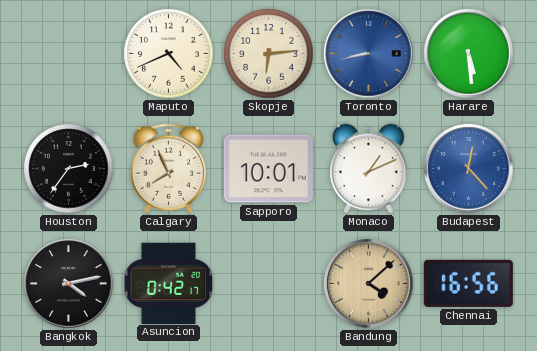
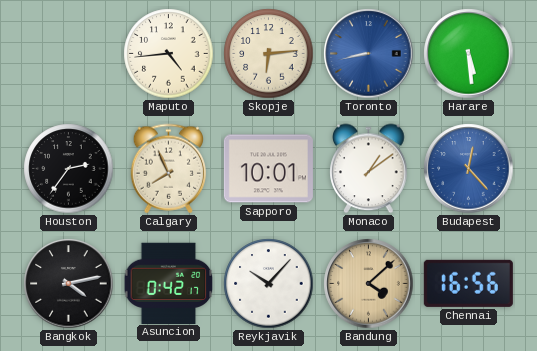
Maputo: 4:41 -> 4:44 (169, 54)
Monaco: 1:11 -> 1:09 (369, 169)
Reykjavik: none -> 10:07 (269, 284)
